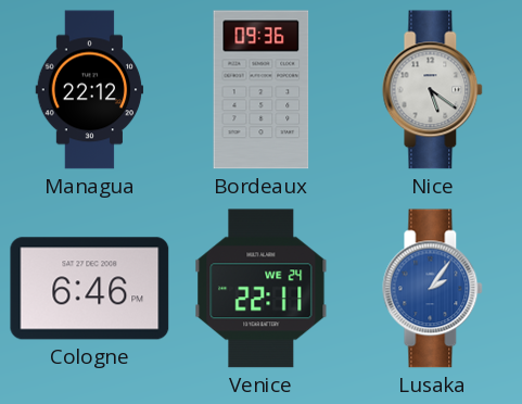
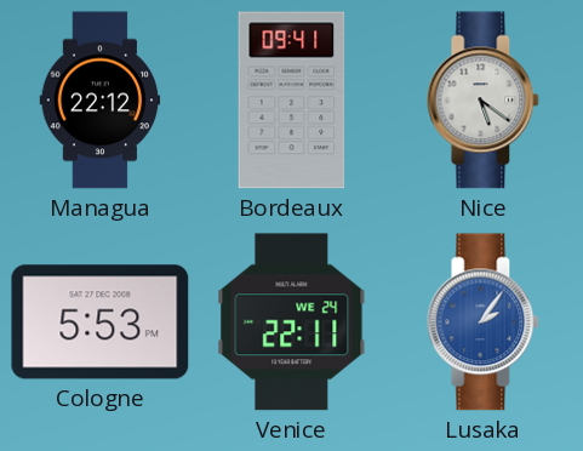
Bordeaux: 09:36 -> 09:41 (292, 101)
Cologne: 6:46 -> 5:53 (101, 322)
